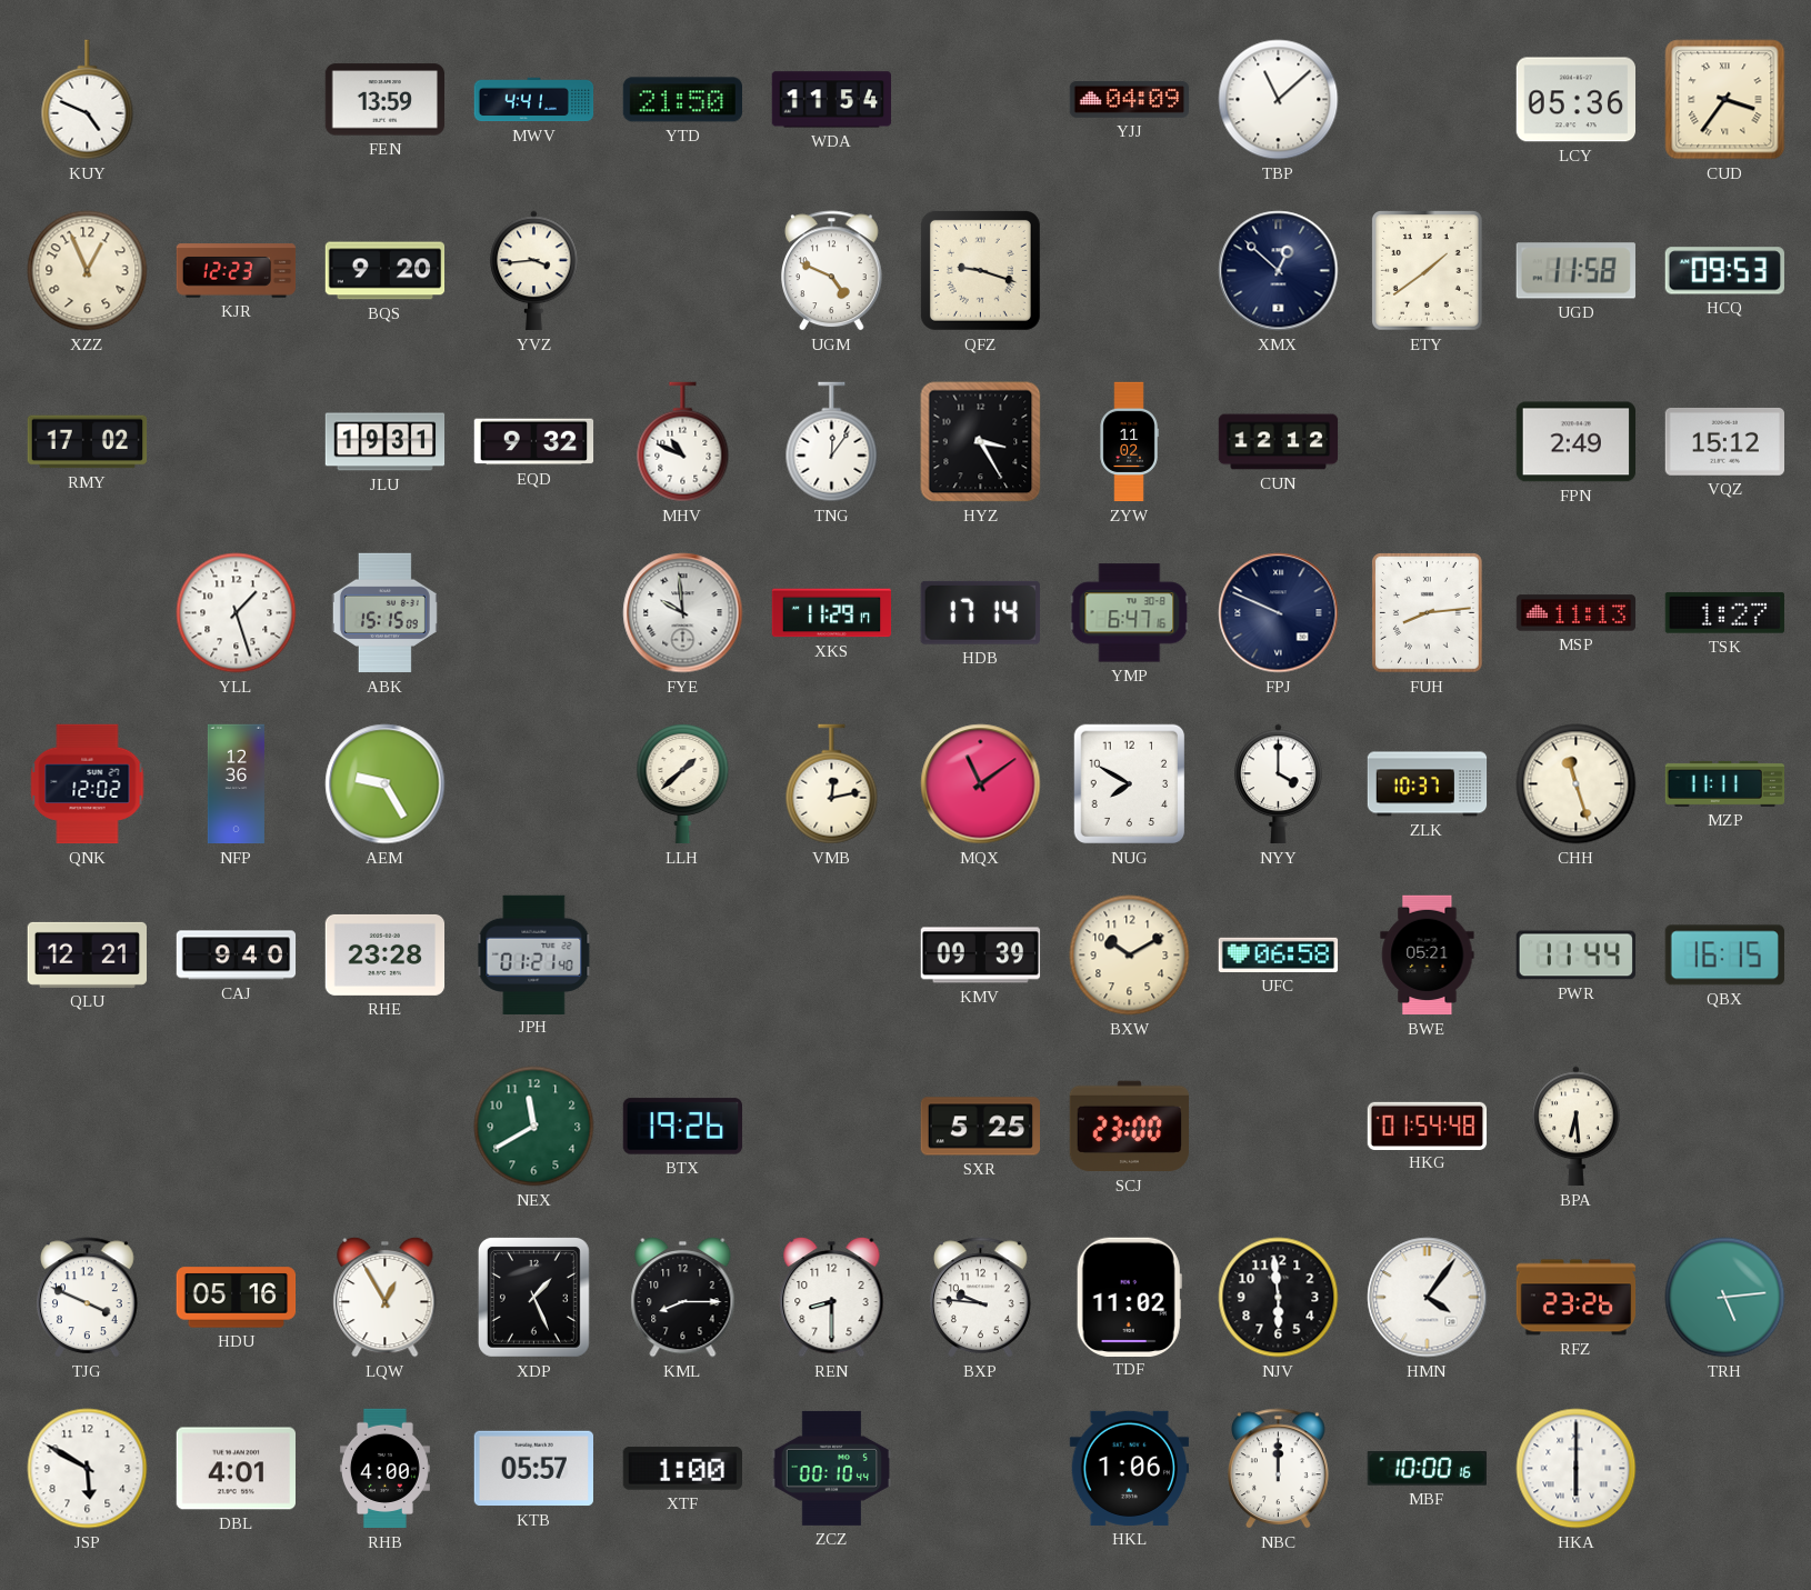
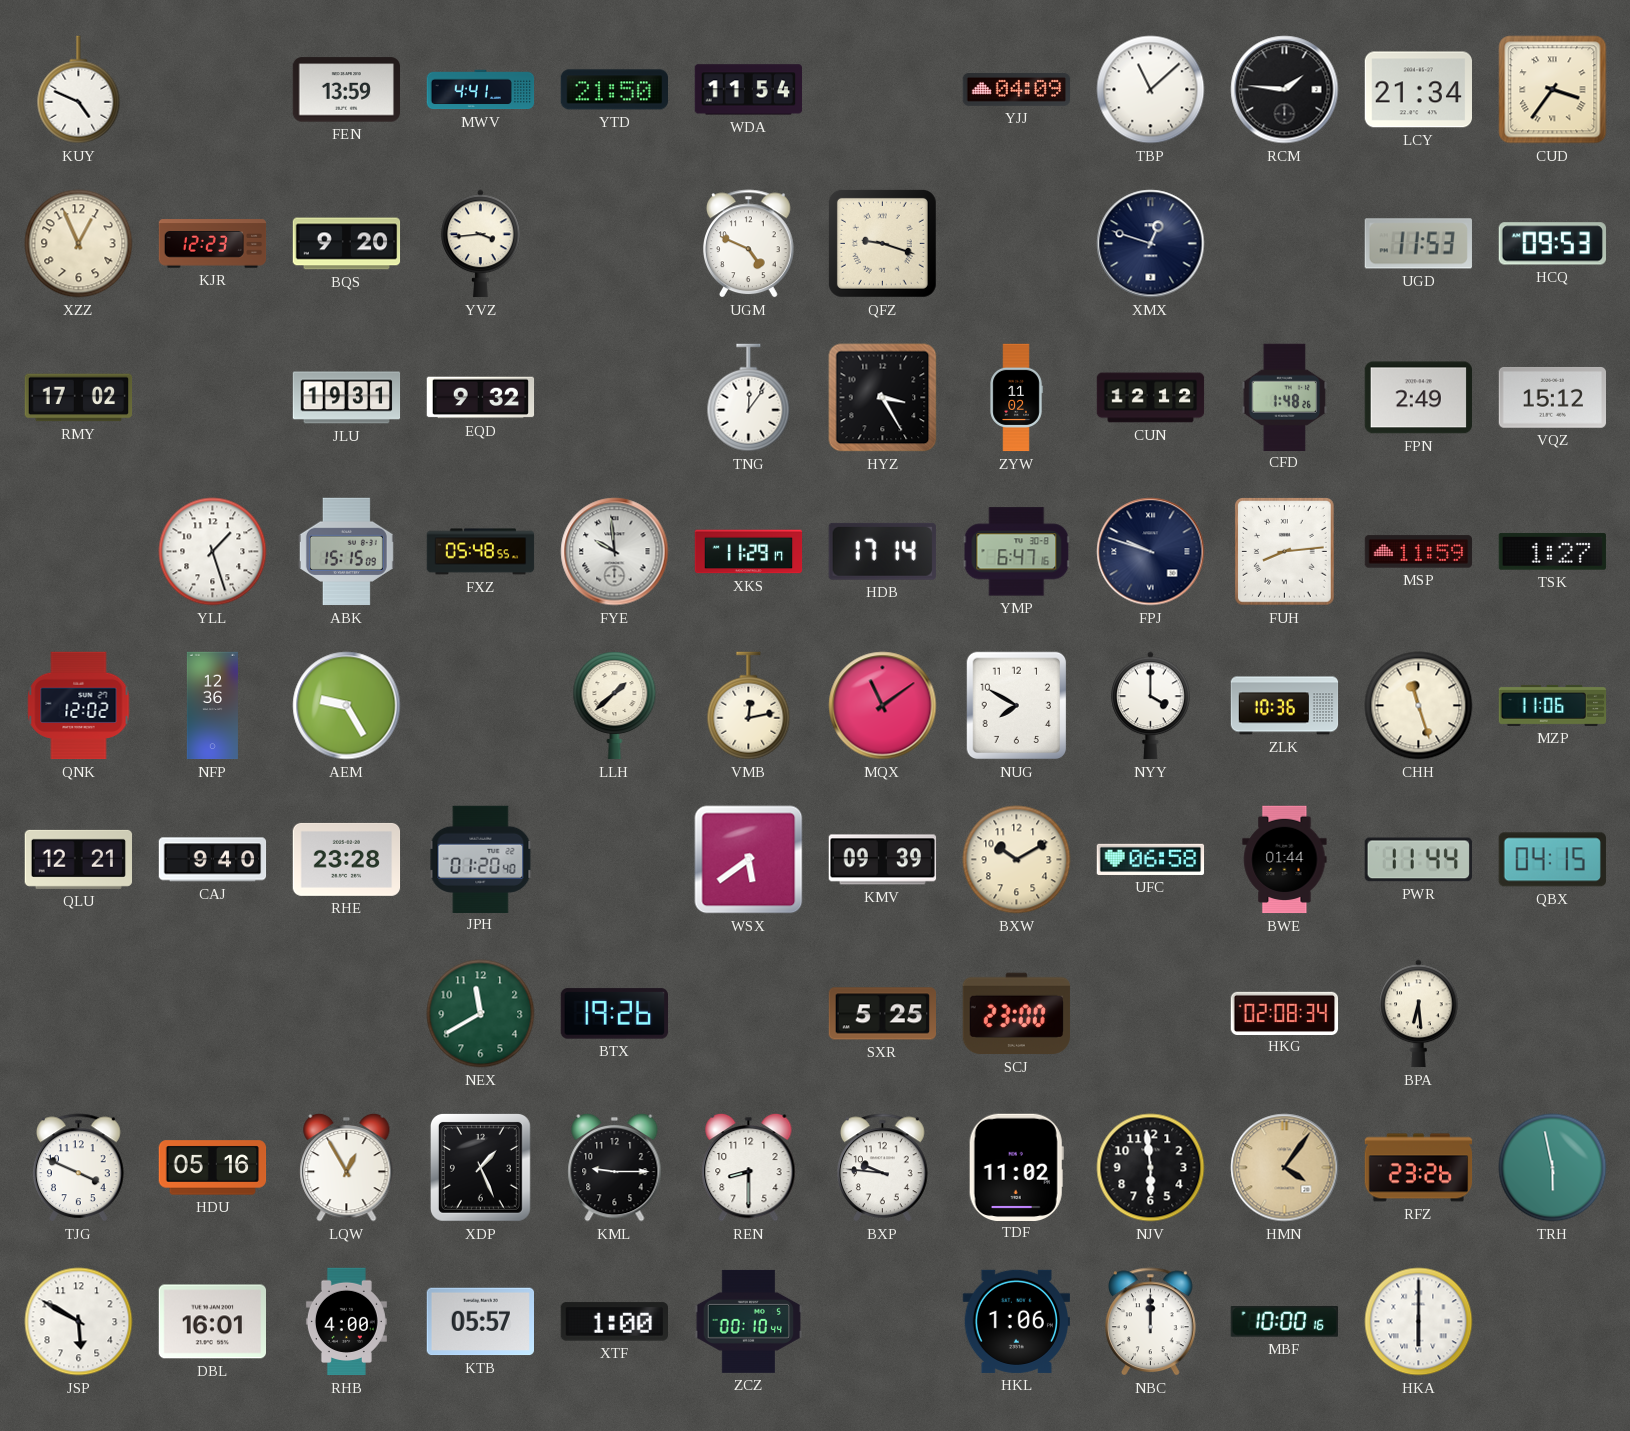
RCM: none -> 1:46 (1285, 90)
LCY: 05:36 -> 21:34 (1418, 90)
XMX: 12:52 -> 12:48 (1151, 244)
ETY: 1:39 -> none (1428, 271)
UGD: 11:58 -> 11:53 (1418, 244)
MHV: 10:49 -> none (683, 442)
CFD: none -> 1:48 (1285, 397)
FXZ: none -> 05:48 (481, 552)
FPJ: 9:49 -> 9:48 (1151, 552)
MSP: 11:13 -> 11:59 (1419, 552)
ZLK: 10:37 -> 10:36 (1285, 706)
MZP: 11:11 -> 11:06 (1553, 705)
JPH: 01:21 -> 01:20 (481, 859)
WSX: none -> 5:39 (749, 860)
BWE: 05:21 -> 01:44 (1285, 860)
QBX: 16:15 -> 04:15 (1552, 860)
HKG: 01:54 -> 02:08 (1285, 1013)
KML: 8:15 -> 9:15 (615, 1167)
HMN dial: white -> champagne (1285, 1168)
TRH: 5:14 -> 5:58 (1553, 1168)
DBL: 4:01 -> 16:01 (212, 1322)
